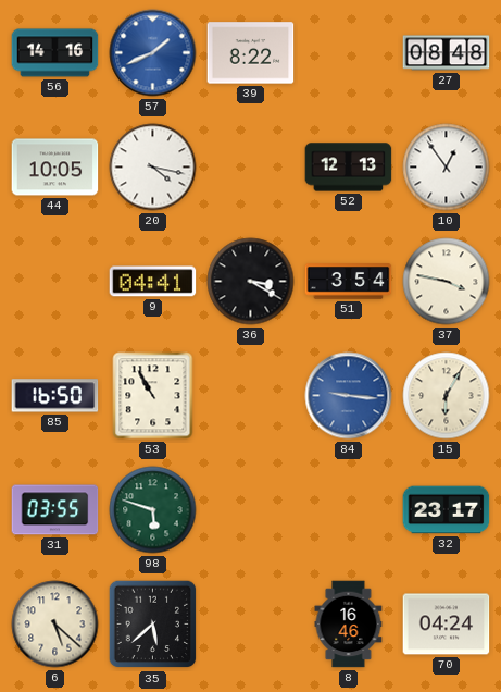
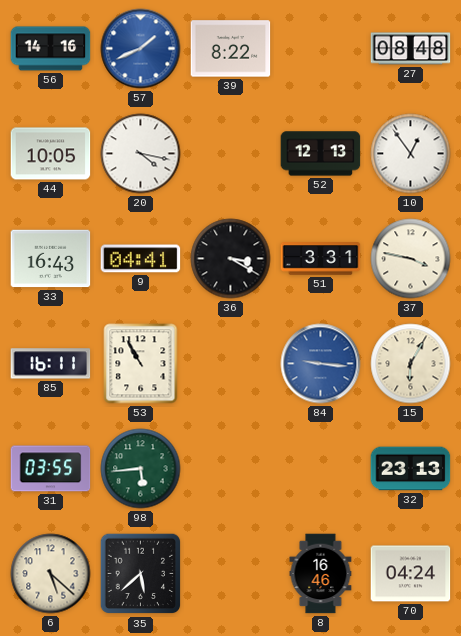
33: none -> 16:43 (51, 259)
51: 3:54 -> 3:31 (321, 259)
85: 16:50 -> 16:11 (51, 364)
98: 5:48 -> 5:44 (141, 469)
32: 23:17 -> 23:13 (411, 469)
